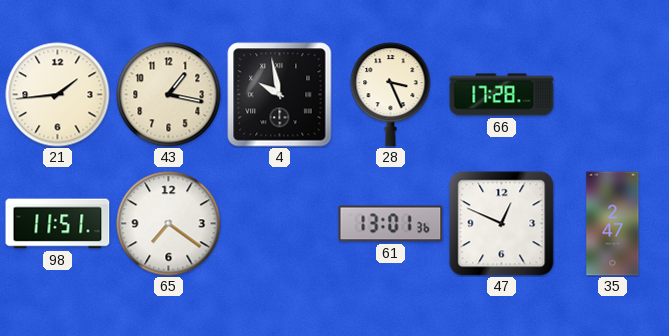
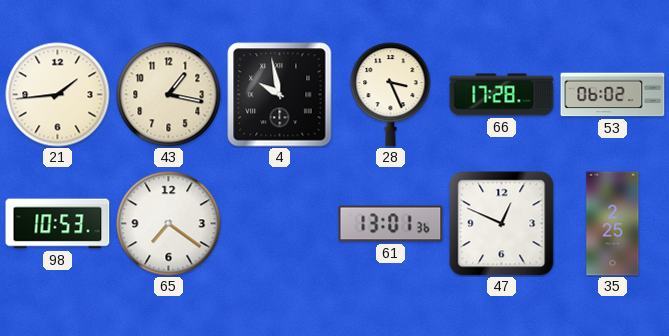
53: none -> 06:02 (613, 95)
98: 11:51 -> 10:53 (58, 224)
35: 2:47 -> 2:25 (613, 224)
